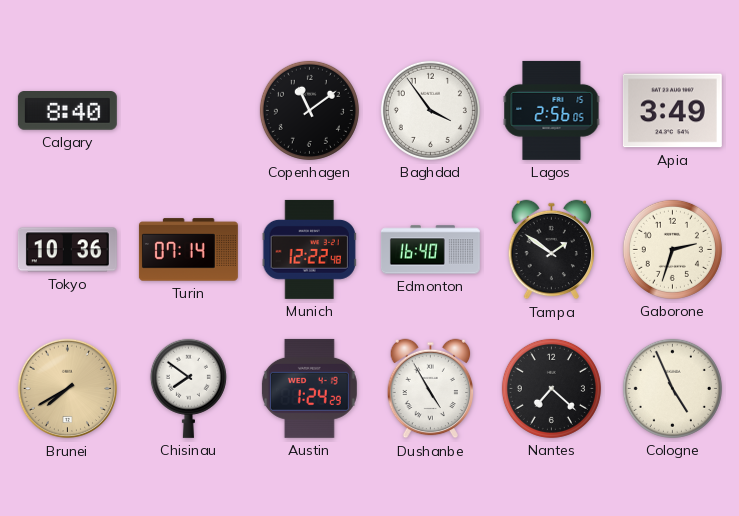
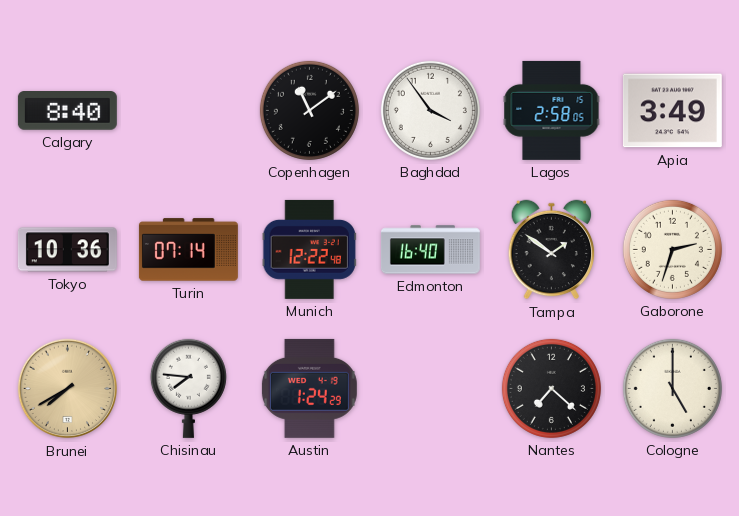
Lagos: 2:56 -> 2:58 (552, 110)
Chisinau: 7:51 -> 7:46 (188, 388)
Dushanbe: 4:55 -> none (431, 389)
Cologne: 4:56 -> 5:00 (672, 388)
